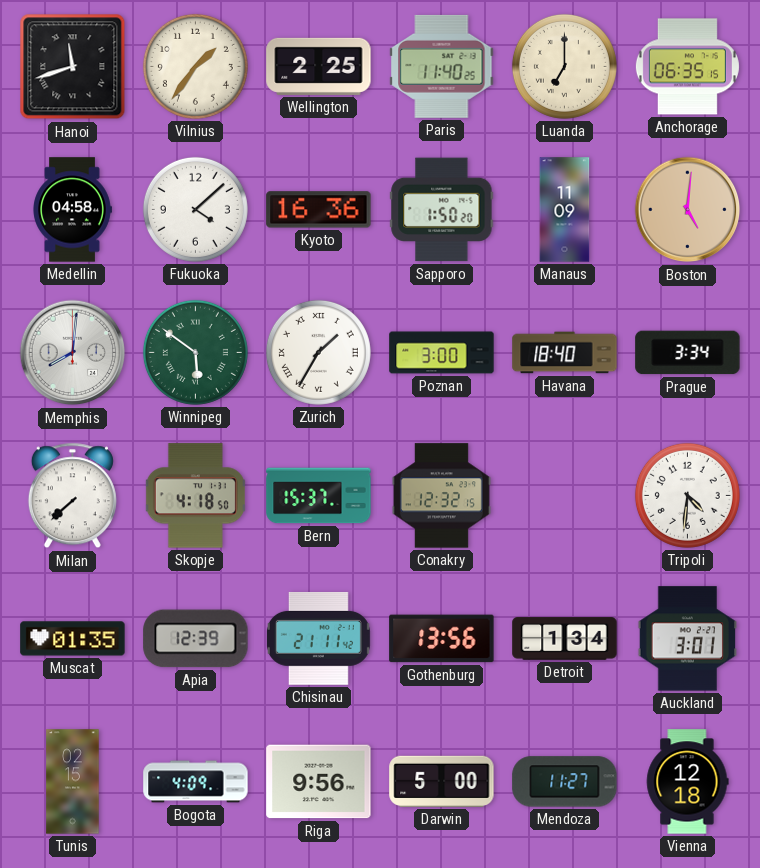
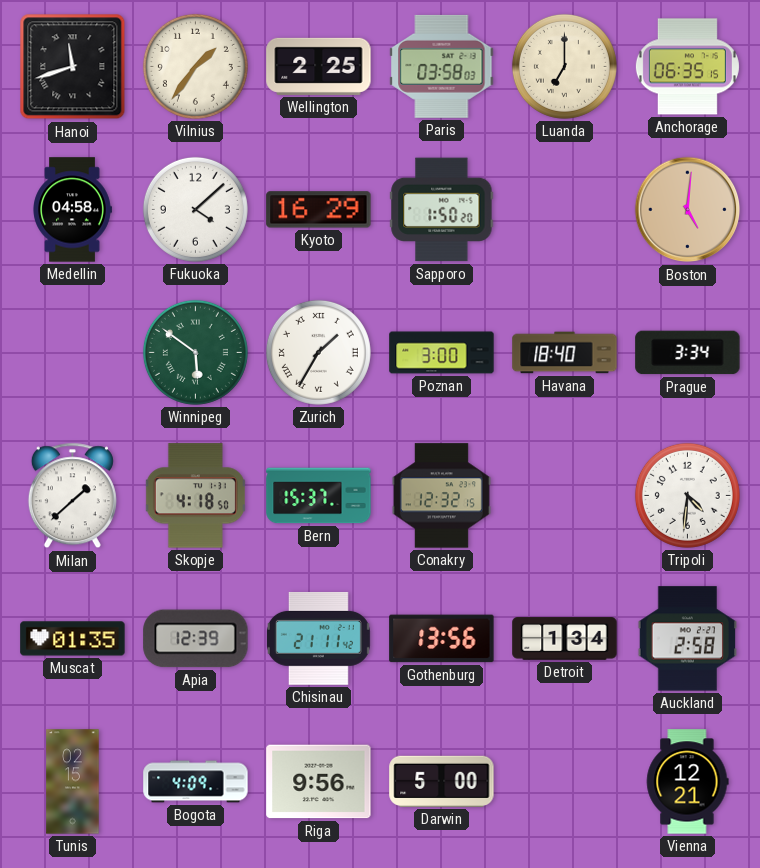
Paris: 11:40 -> 03:58 (442, 66)
Kyoto: 16:36 -> 16:29 (319, 210)
Manaus: 11:09 -> none (565, 210)
Memphis: 8:01 -> none (73, 353)
Milan: 7:38 -> 1:38 (72, 496)
Auckland: 3:01 -> 2:58 (687, 639)
Mendoza: 11:27 -> none (565, 782)
Vienna: 12:18 -> 12:21 (687, 782)
